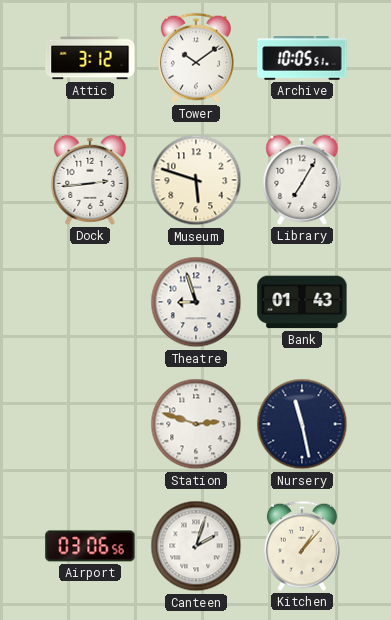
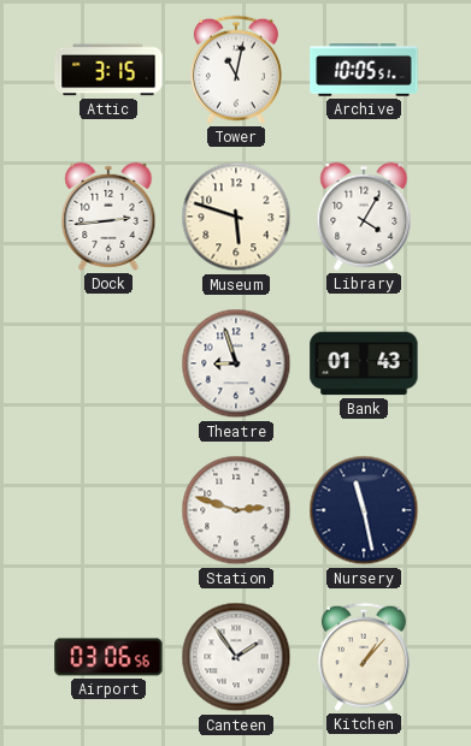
Attic: 3:12 -> 3:15 (108, 70)
Tower: 10:09 -> 11:02 (236, 70)
Library: 7:05 -> 4:05 (364, 217)
Canteen: 2:03 -> 1:54 (236, 657)
